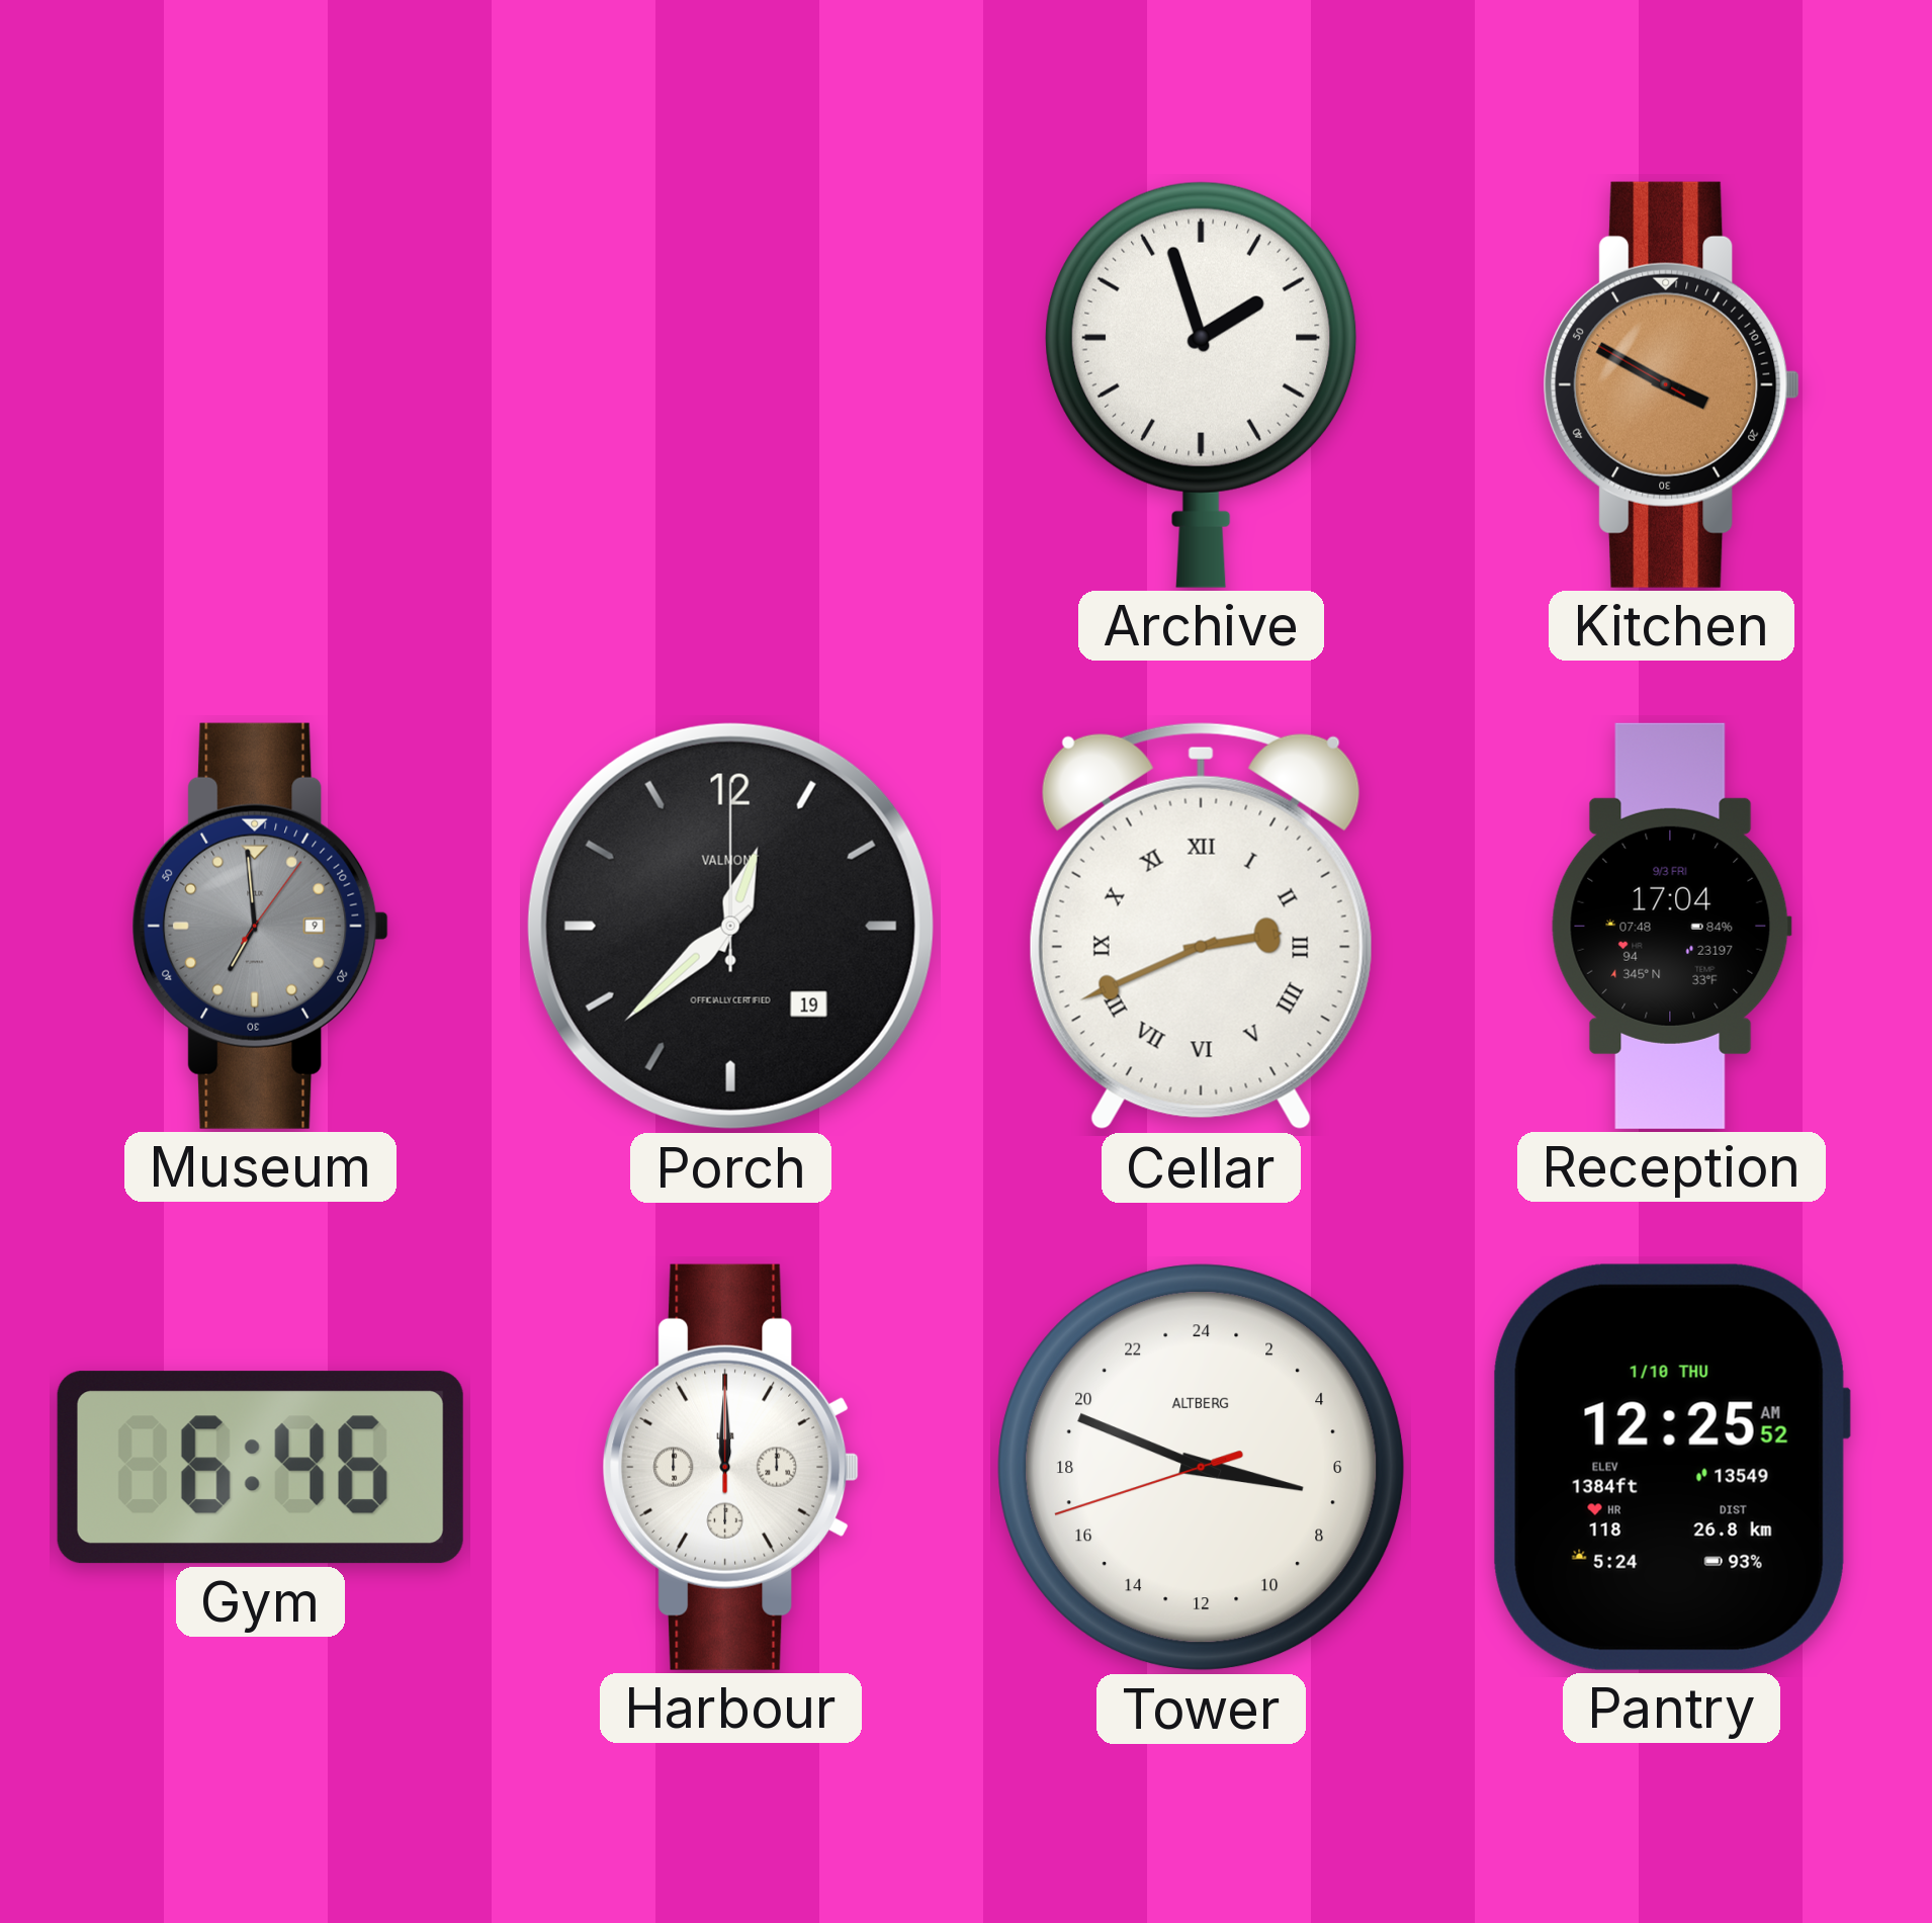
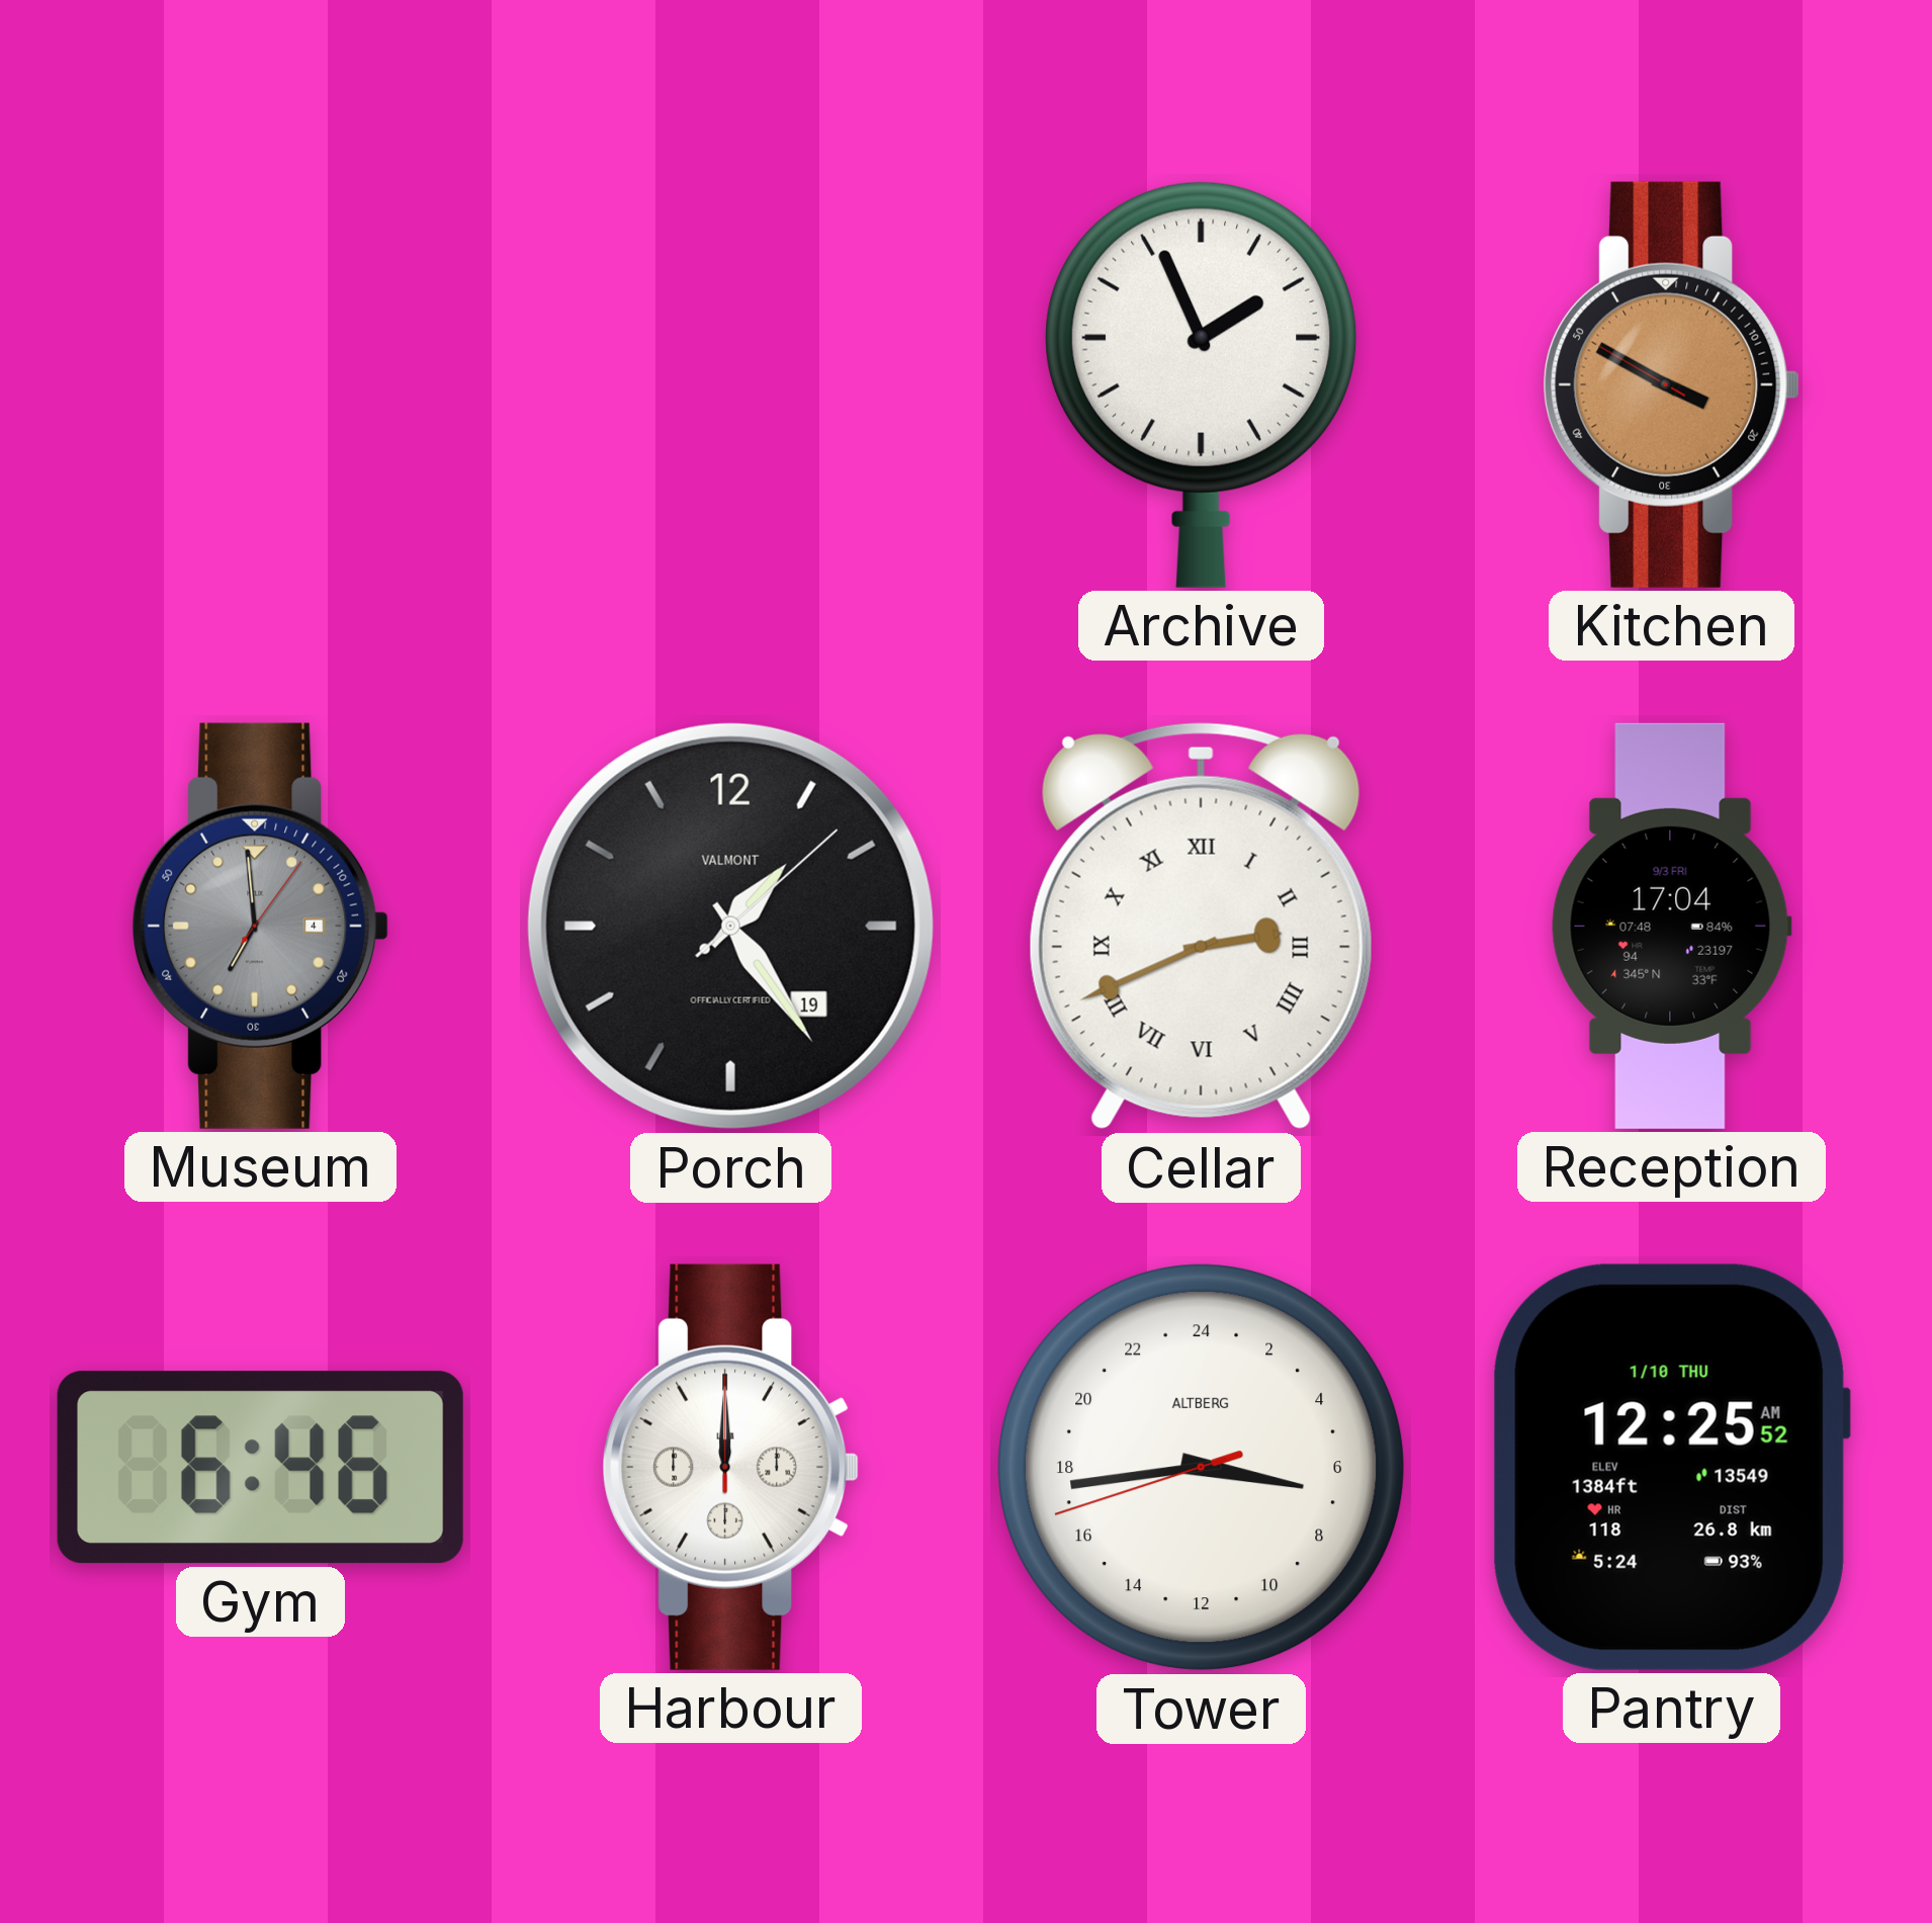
Archive: 1:57 -> 1:56 (1202, 384)
Museum date: 9 -> 4 (261, 926)
Porch: 12:38 -> 1:24 (730, 926)
Tower: 6:48 -> 6:43 (1202, 1468)
